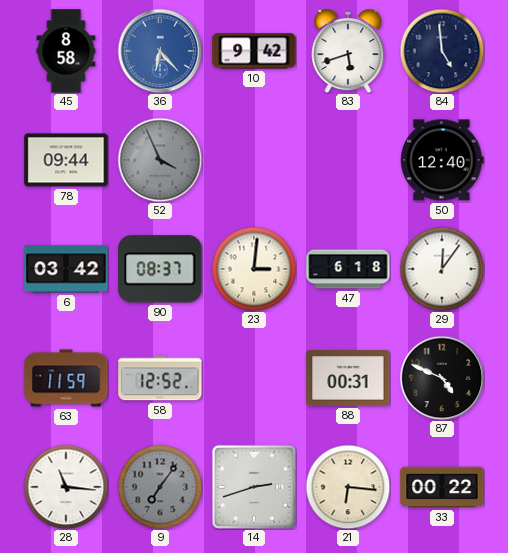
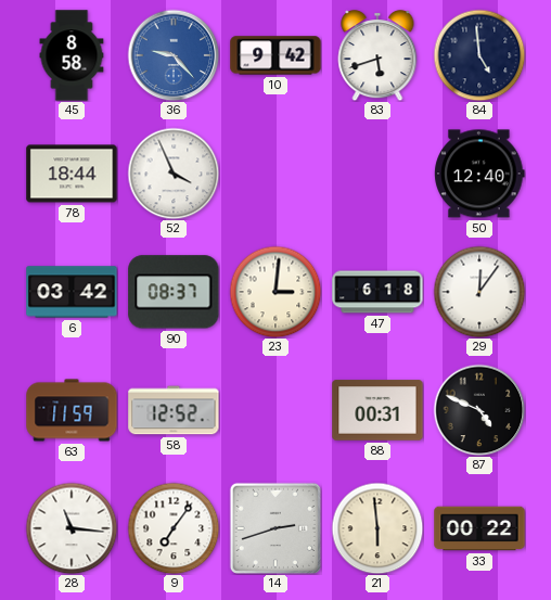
36: 6:23 -> 9:23 (174, 55)
78: 09:44 -> 18:44 (72, 174)
52 dial: grey -> white (174, 174)
9 dial: grey -> white (174, 528)
21: 6:16 -> 5:59 (377, 528)
